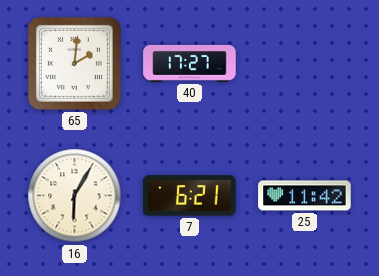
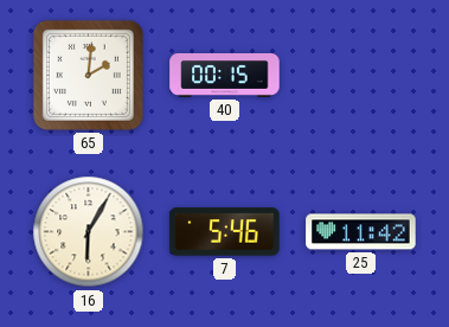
40: 17:27 -> 00:15 (225, 75)
7: 6:21 -> 5:46 (225, 232)
